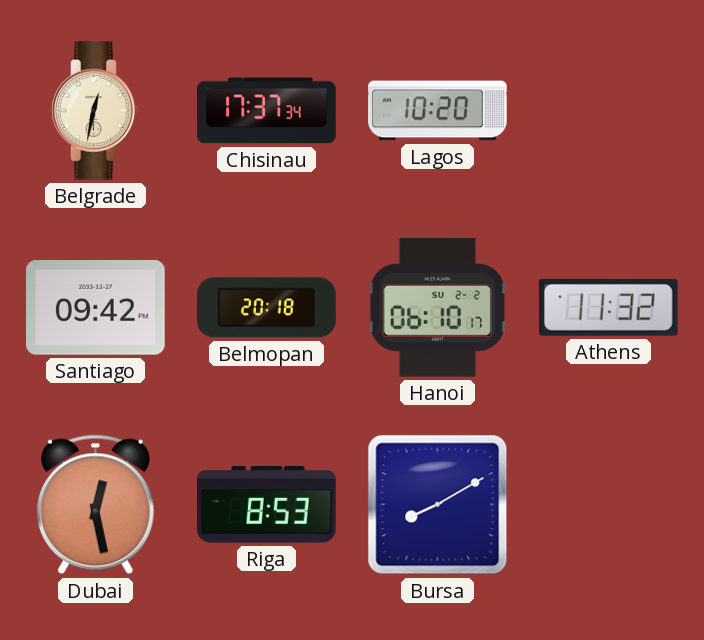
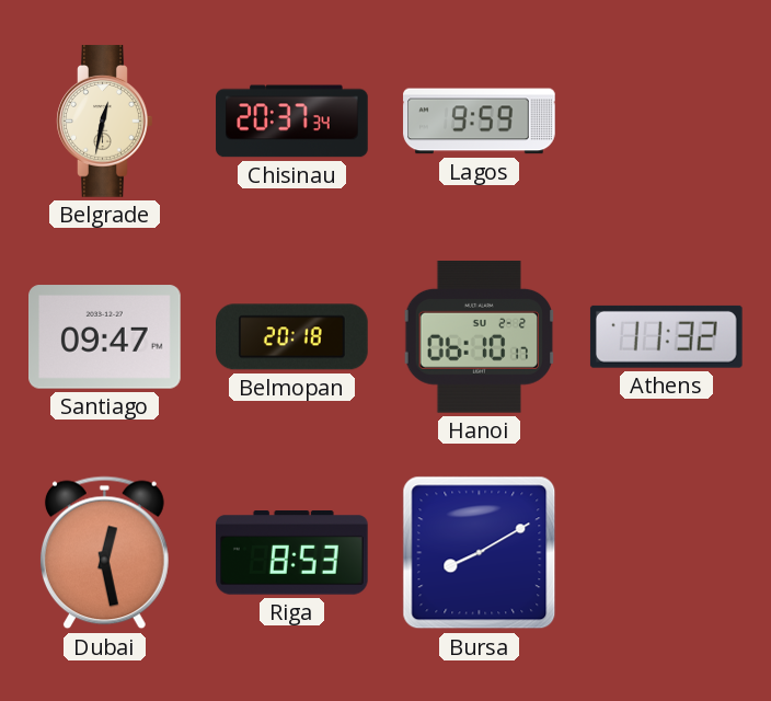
Chisinau: 17:37 -> 20:37 (292, 122)
Lagos: 10:20 -> 9:59 (480, 122)
Santiago: 09:42 -> 09:47 (105, 337)
